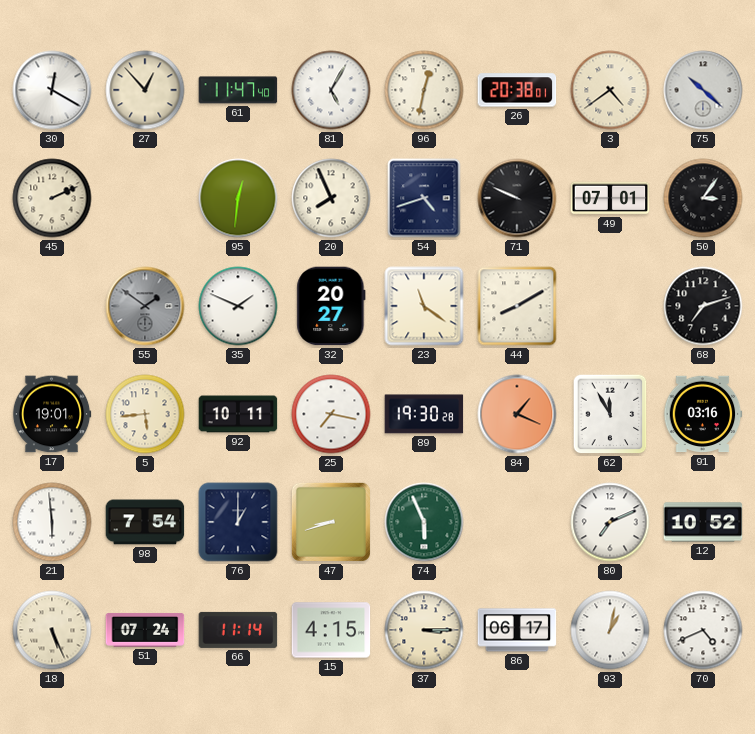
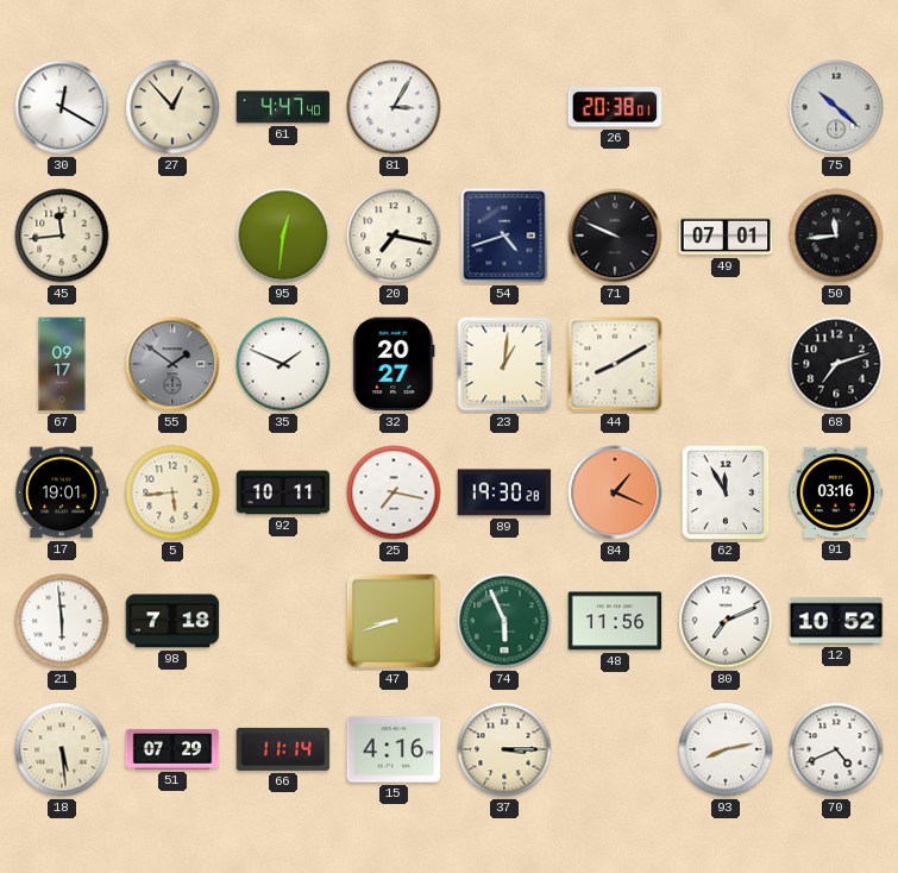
61: 11:47 -> 4:47 (283, 107)
81: 5:05 -> 3:05 (394, 107)
96: 12:32 -> none (424, 90)
3: 4:39 -> none (610, 90)
45: 2:11 -> 11:44 (62, 235)
20: 7:56 -> 7:17 (394, 235)
50: 3:06 -> 11:44 (836, 235)
67: none -> 09:17 (62, 364)
23: 11:21 -> 1:01 (504, 364)
98: 7:54 -> 7:18 (172, 621)
76: 1:00 -> none (238, 522)
48: none -> 11:56 (615, 621)
18: 5:26 -> 5:29 (62, 749)
51: 07:24 -> 07:29 (172, 749)
15: 4:15 -> 4:16 (394, 749)
86: 06:17 -> none (517, 630)
93: 1:02 -> 8:13 (726, 749)
